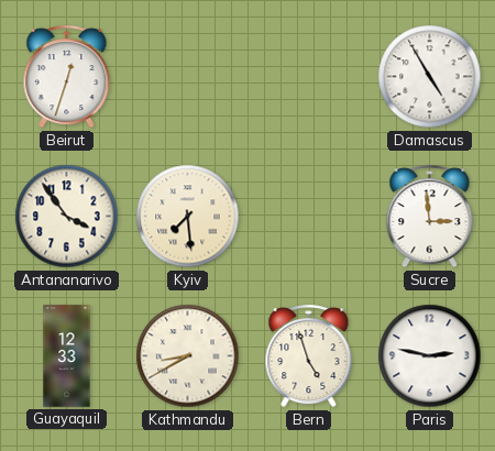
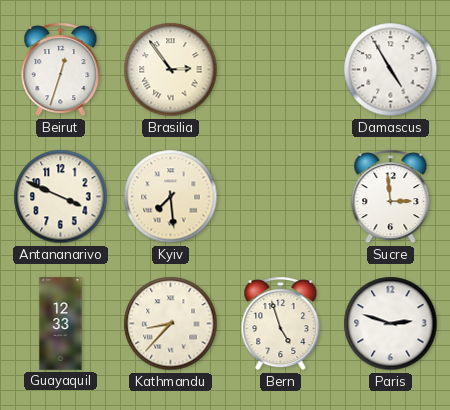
Brasilia: none -> 2:54 (171, 70)
Antananarivo: 3:54 -> 3:49 (61, 197)
Kathmandu: 8:40 -> 8:37 (171, 324)
Paris: 2:47 -> 2:48 (391, 324)
